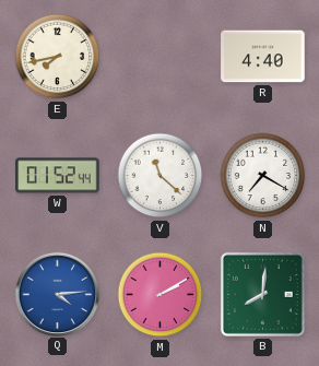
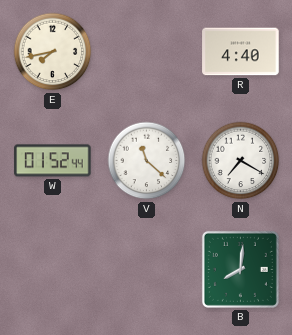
Q: 4:14 -> none (57, 294)
M: 2:10 -> none (161, 295)
